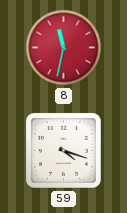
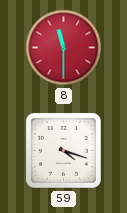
8: 11:32 -> 11:30 (64, 48)
